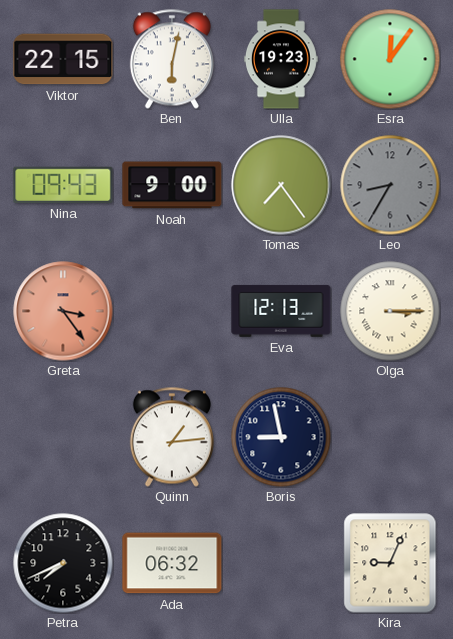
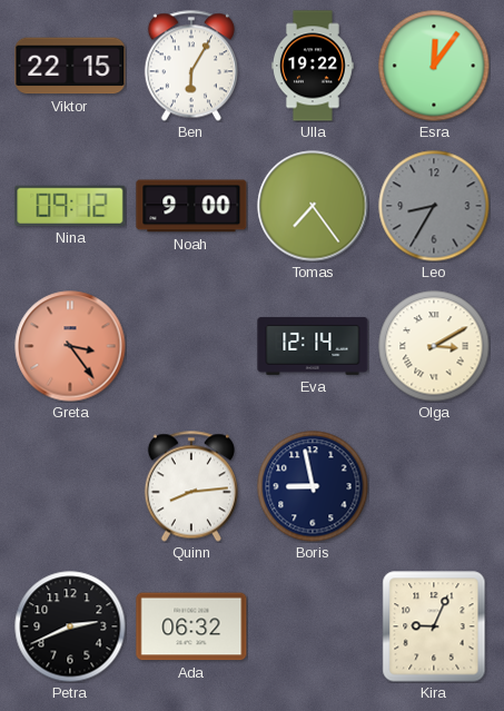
Ben: 6:02 -> 6:05 (191, 66)
Ulla: 19:23 -> 19:22 (313, 66)
Nina: 09:43 -> 09:12 (70, 206)
Eva: 12:13 -> 12:14 (313, 346)
Olga: 3:15 -> 3:10 (434, 346)
Quinn: 1:14 -> 8:14 (191, 486)
Petra: 7:41 -> 2:41 (70, 626)
